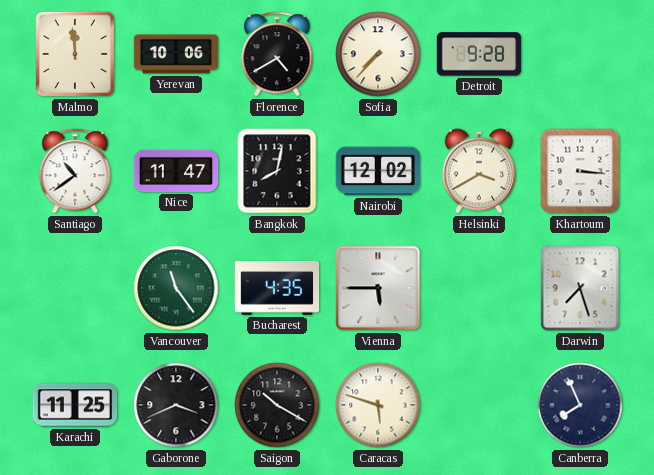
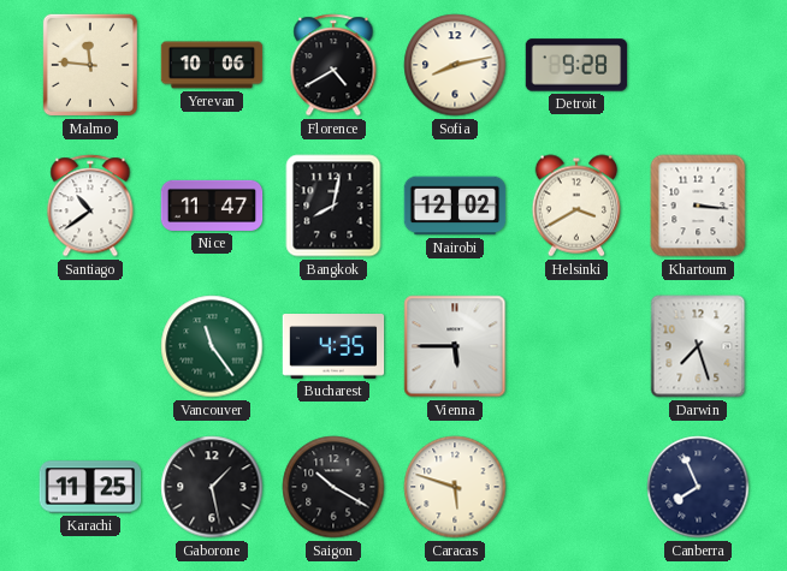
Malmo: 11:59 -> 11:46 (90, 65)
Sofia: 7:37 -> 8:13 (455, 65)
Gaborone: 3:41 -> 1:28 (212, 487)
